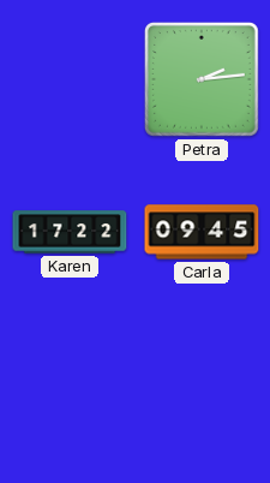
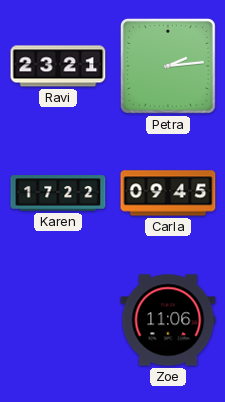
Ravi: none -> 23:21 (58, 66)
Zoe: none -> 11:06 (168, 320)
